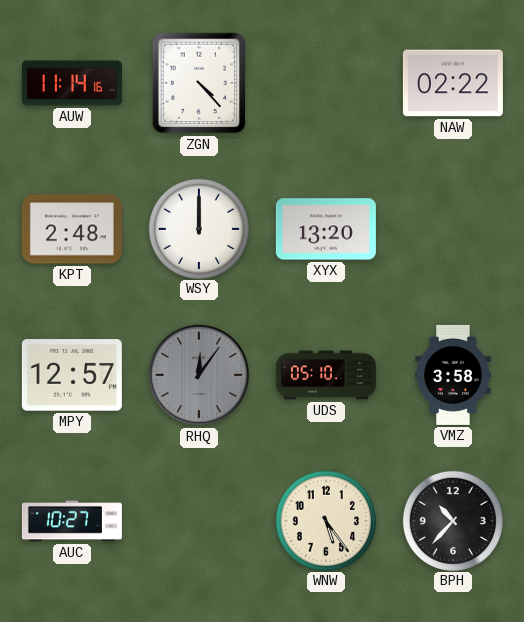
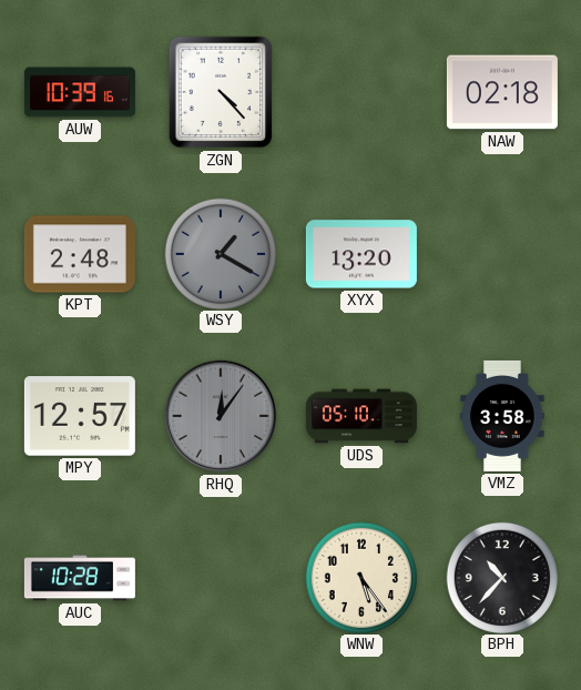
AUW: 11:14 -> 10:39 (80, 92)
NAW: 02:22 -> 02:18 (502, 92)
WSY: 12:00 -> 1:20 (220, 253)
WSY dial: white -> grey (220, 253)
AUC: 10:27 -> 10:28 (80, 578)
